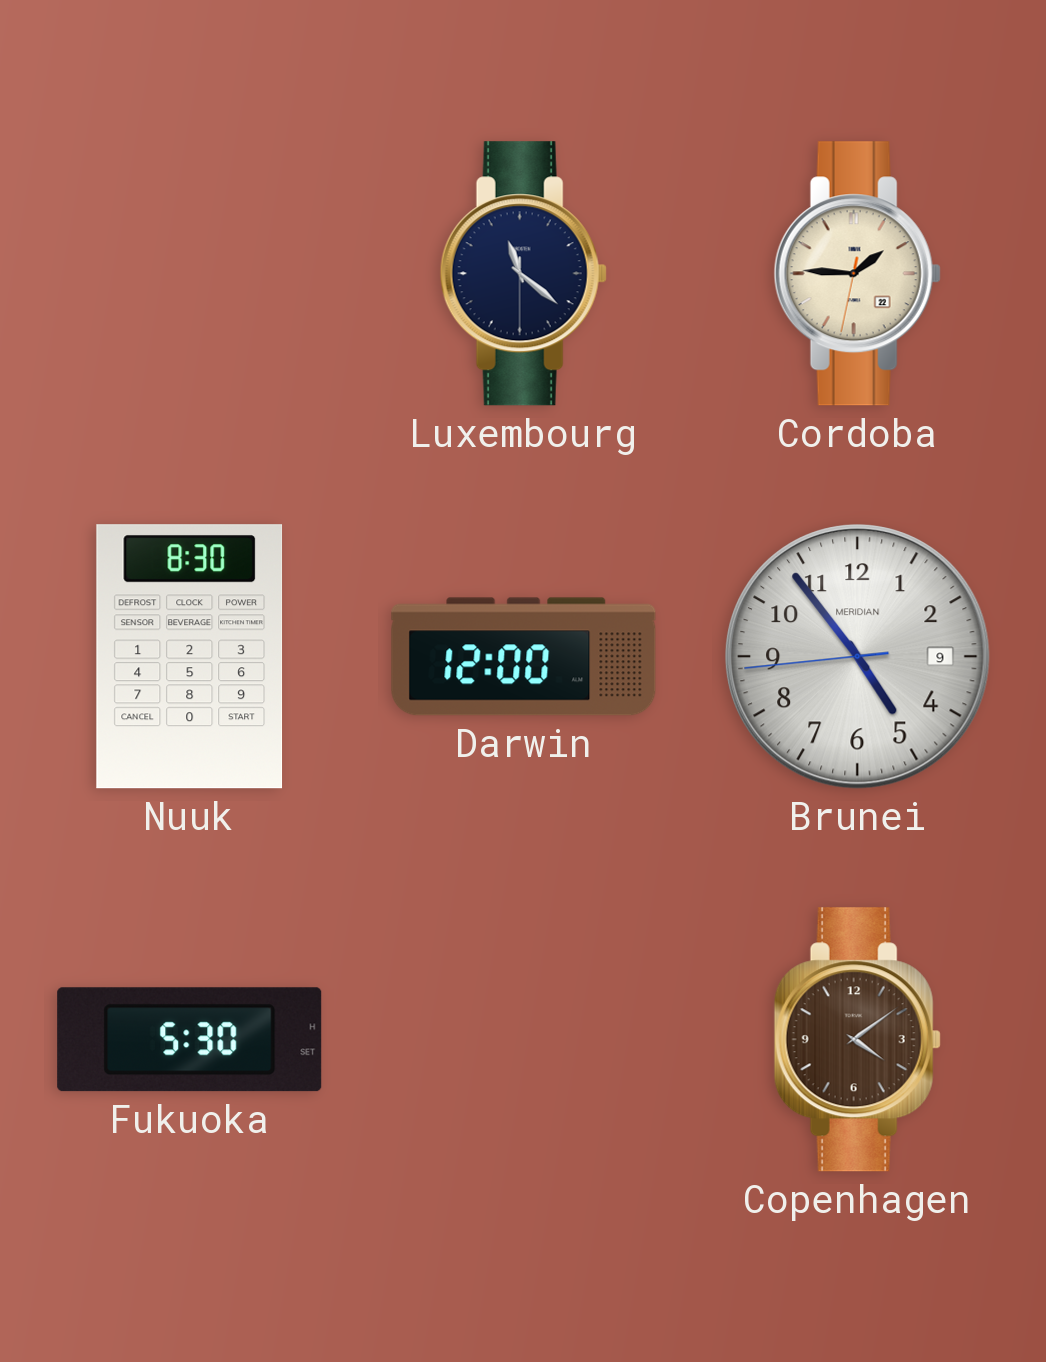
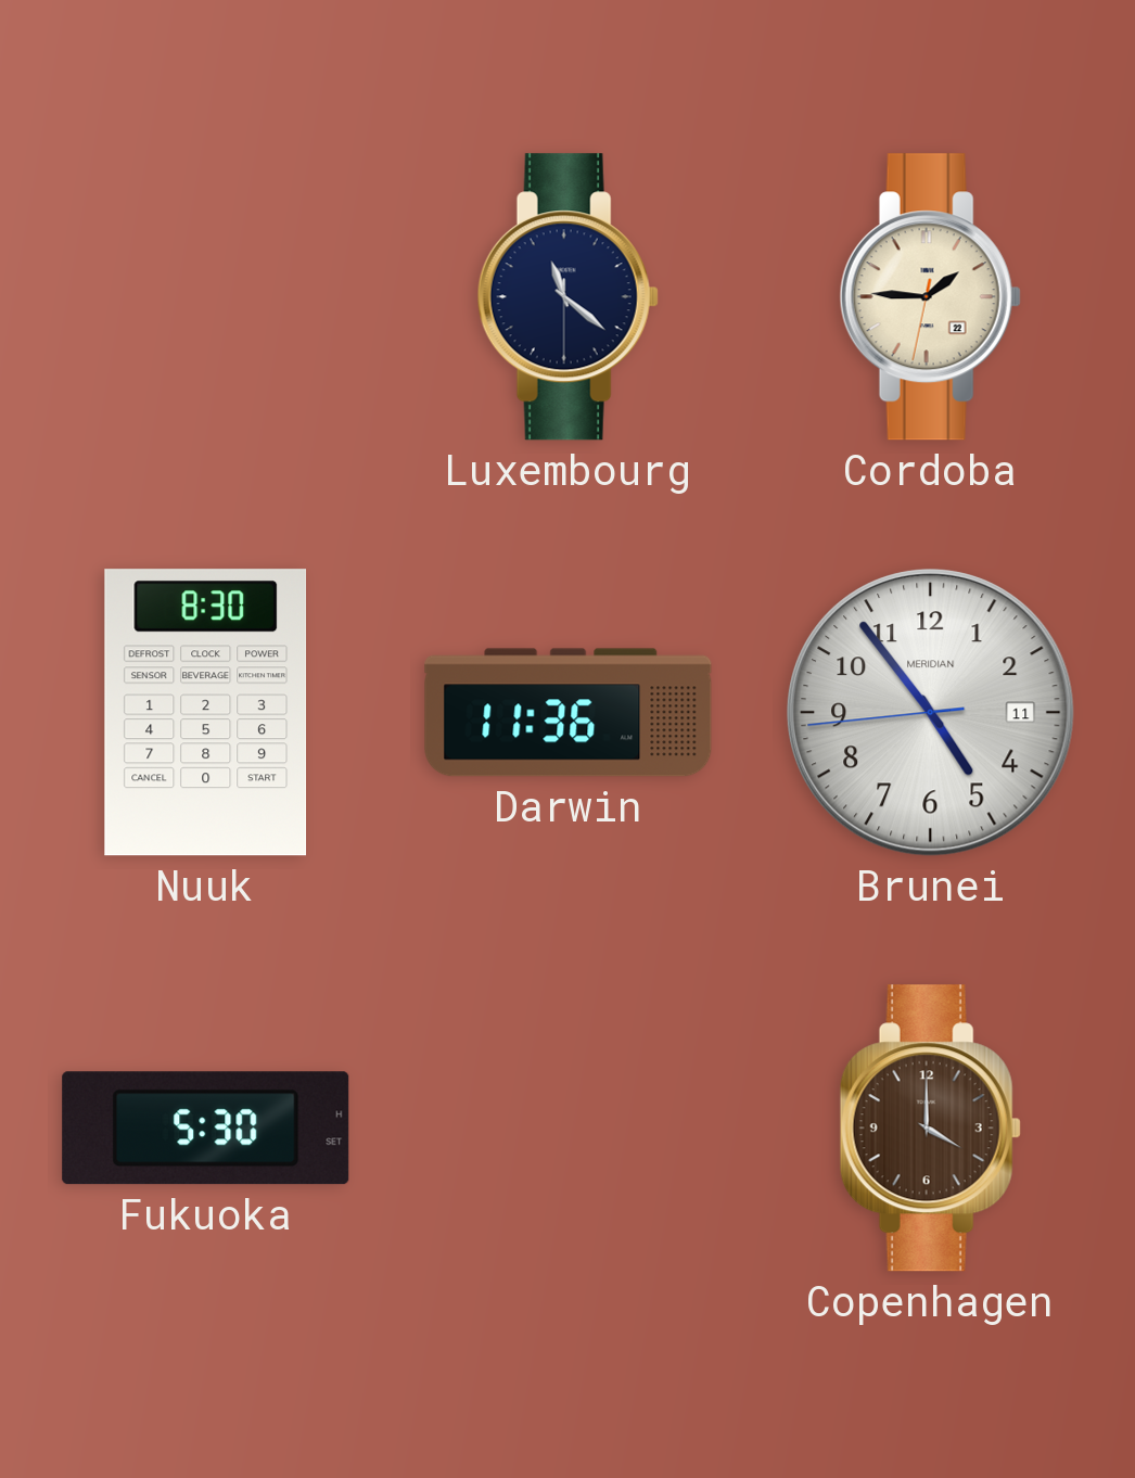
Darwin: 12:00 -> 11:36 (569, 713)
Brunei date: 9 -> 11 (931, 713)
Copenhagen: 4:09 -> 4:00 (930, 1129)
